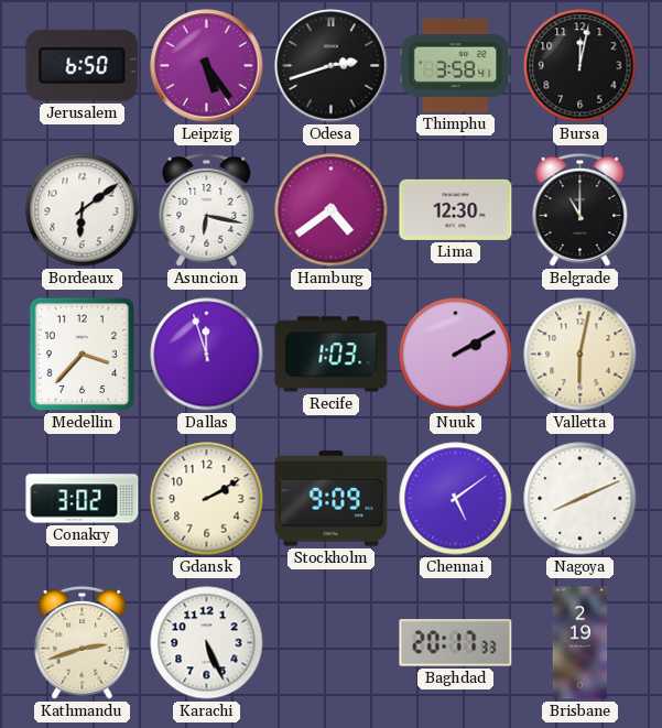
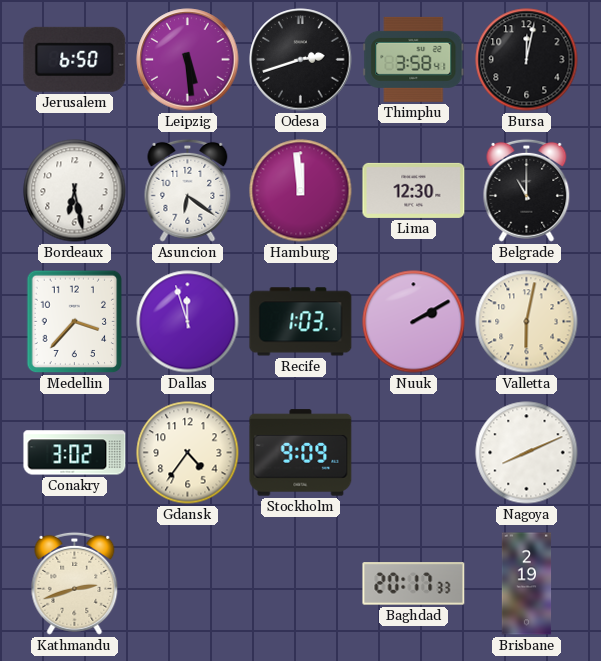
Leipzig: 5:24 -> 5:29 (188, 60)
Bordeaux: 6:09 -> 6:28 (75, 191)
Asuncion: 6:17 -> 6:21 (188, 190)
Hamburg: 4:39 -> 11:59 (301, 191)
Gdansk: 2:10 -> 4:36 (188, 453)
Chennai: 5:09 -> none (456, 499)
Karachi: 5:26 -> none (207, 643)
